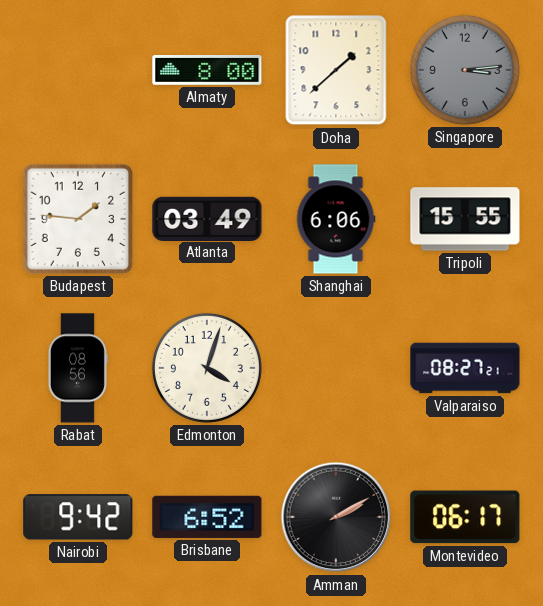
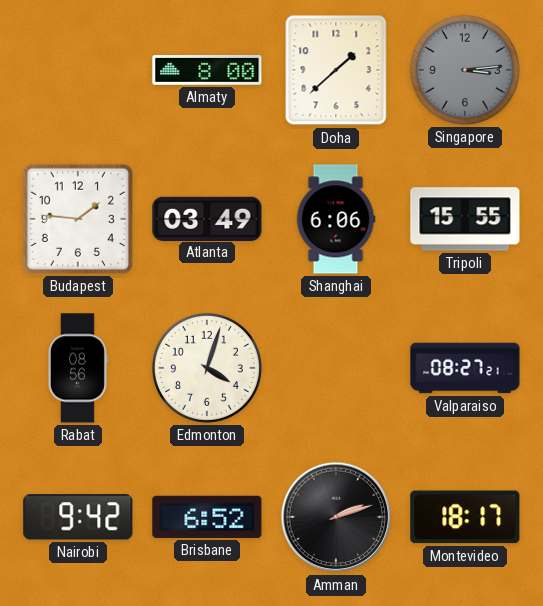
Amman: 2:10 -> 2:12 (336, 517)
Montevideo: 06:17 -> 18:17 (465, 517)
